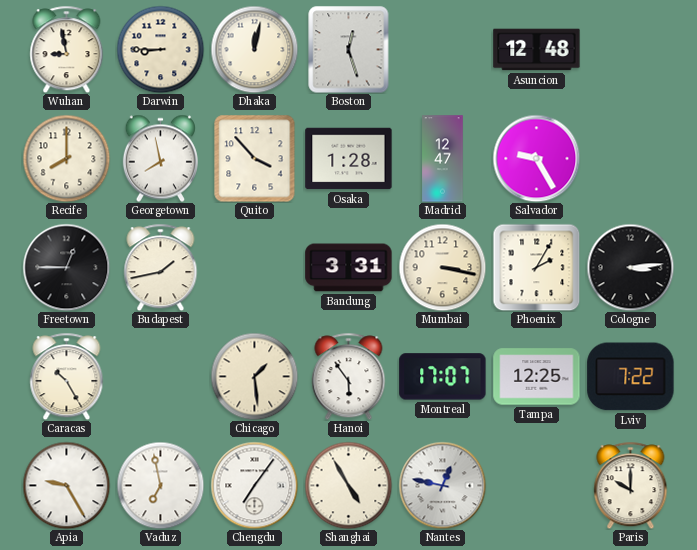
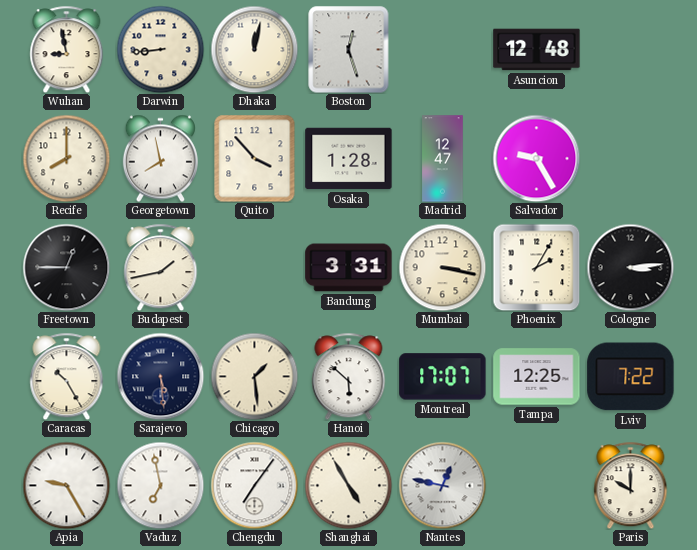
Darwin: 8:45 -> 8:44 (160, 49)
Sarajevo: none -> 5:29 (160, 376)
Hanoi: 5:54 -> 5:52 (349, 376)
